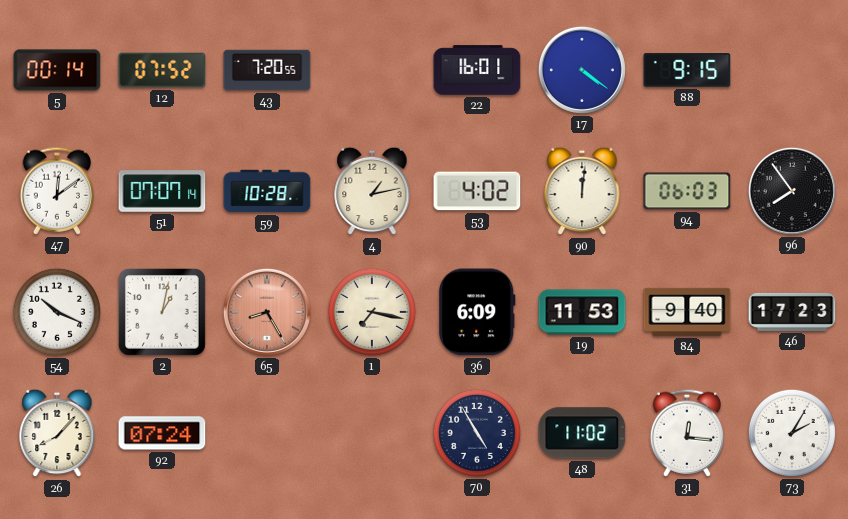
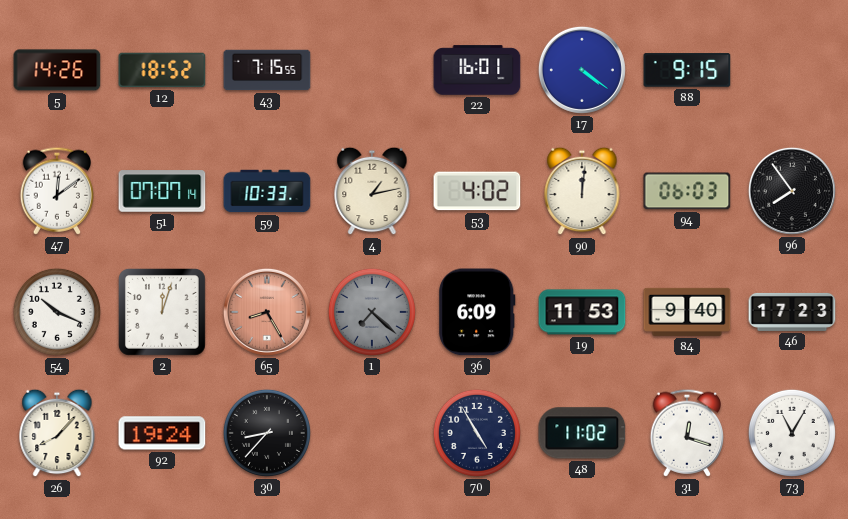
5: 00:14 -> 14:26 (57, 70)
12: 07:52 -> 18:52 (162, 70)
43: 7:20 -> 7:15 (267, 70)
59: 10:28 -> 10:33 (267, 191)
2: 1:02 -> 12:03 (162, 312)
1: 7:17 -> 7:22 (372, 312)
1 dial: cream -> grey (372, 312)
92: 07:24 -> 19:24 (162, 433)
30: none -> 8:37 (267, 433)
31: 12:16 -> 12:18 (687, 433)
73: 2:05 -> 11:05 (792, 433)
